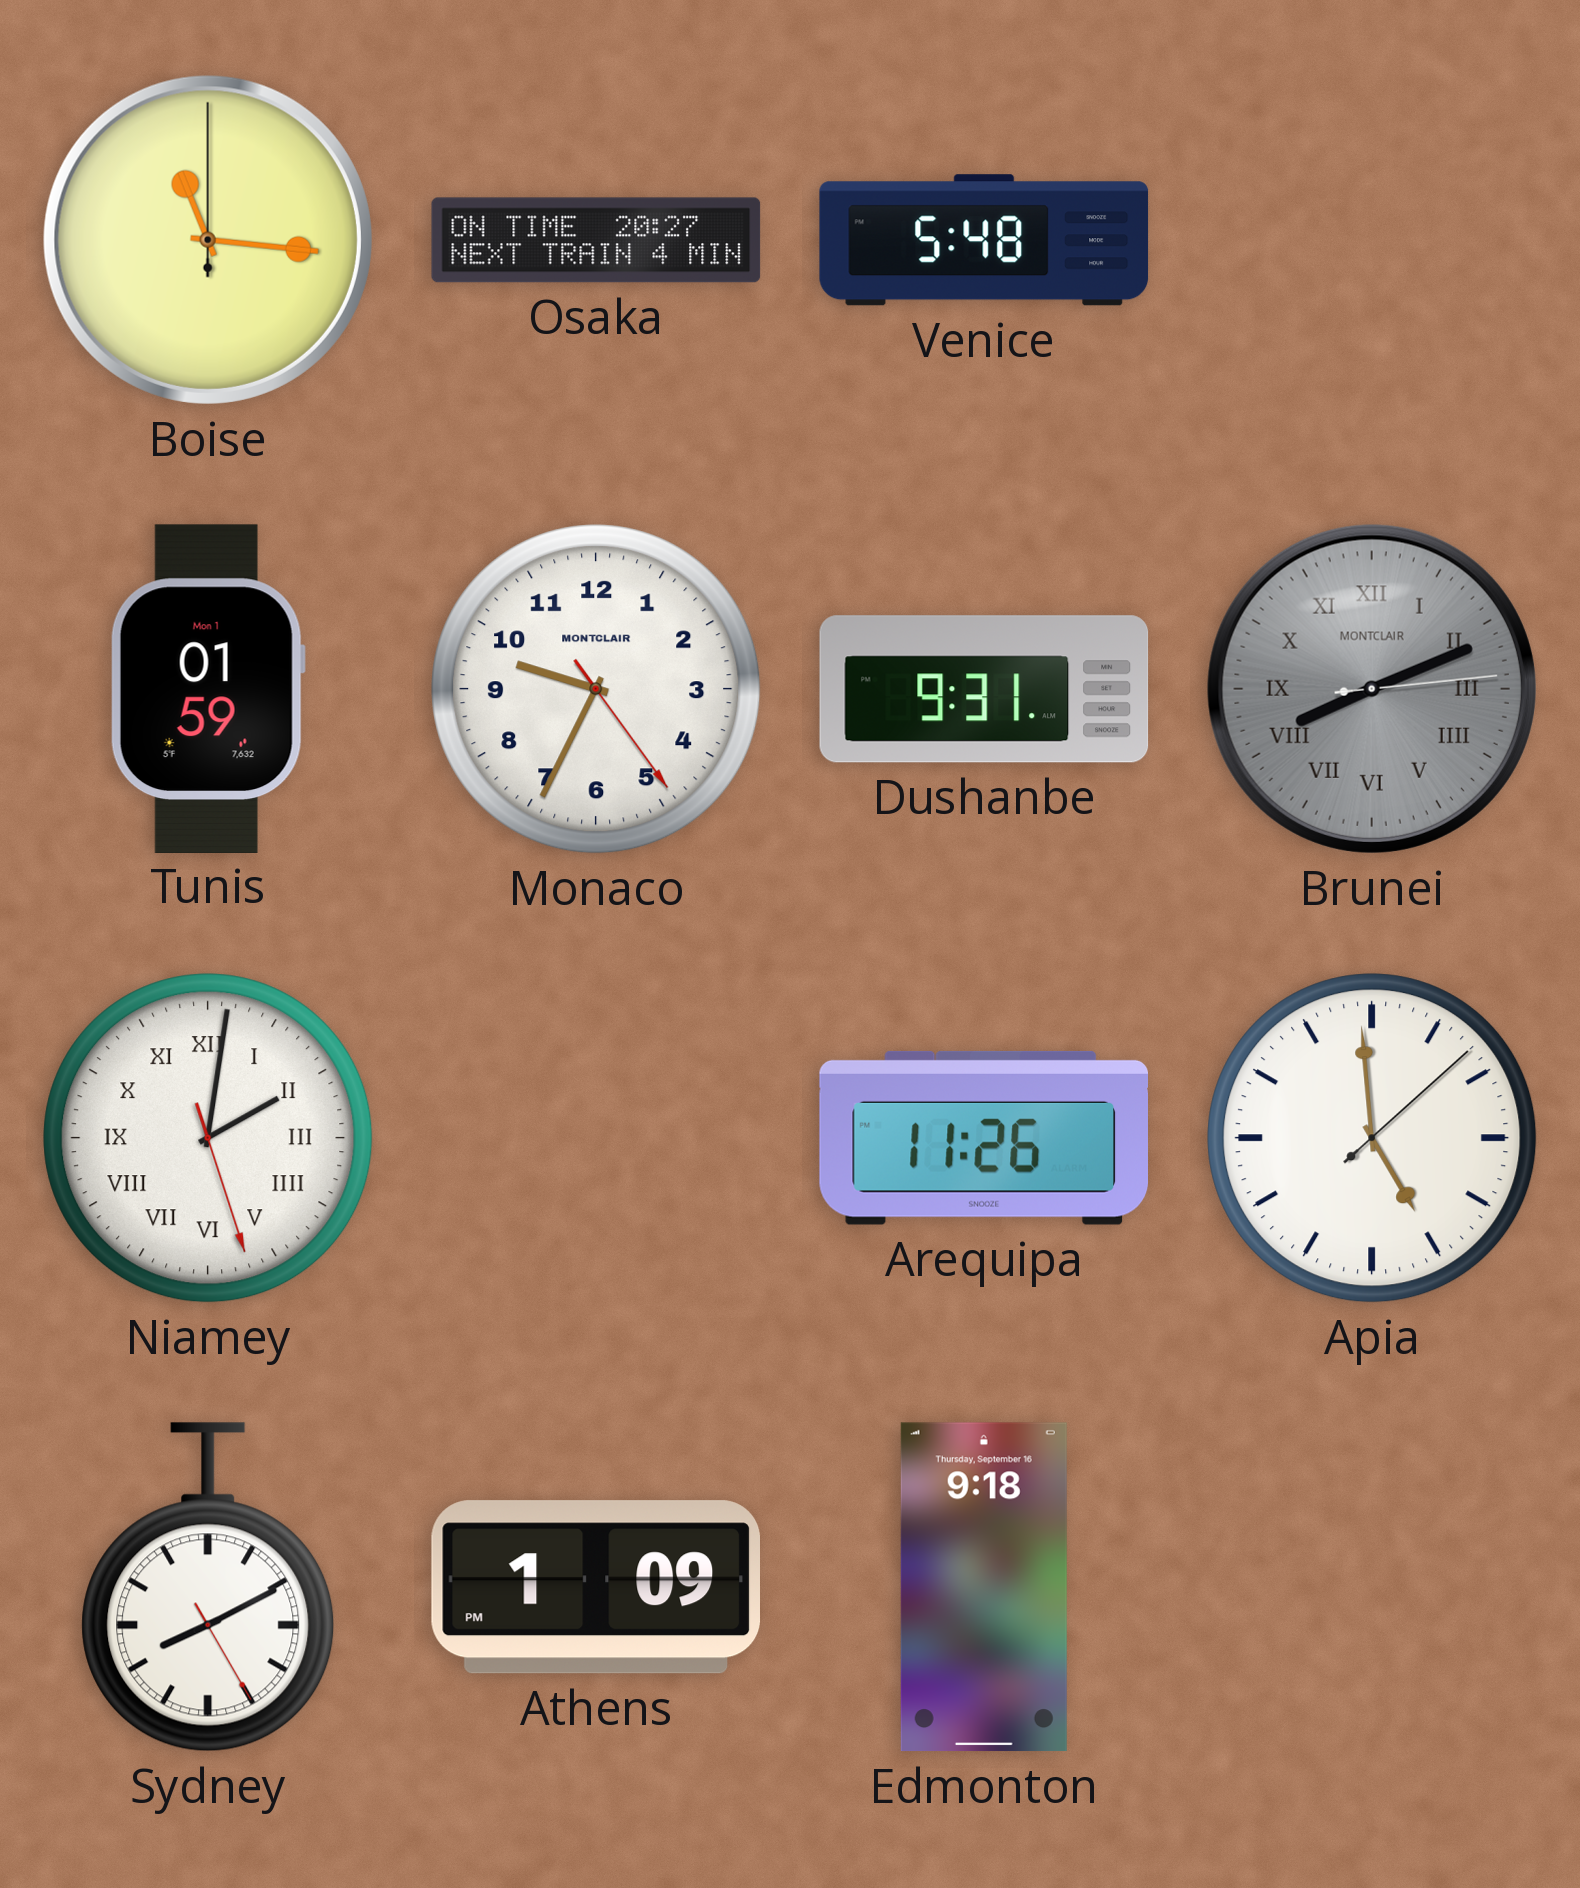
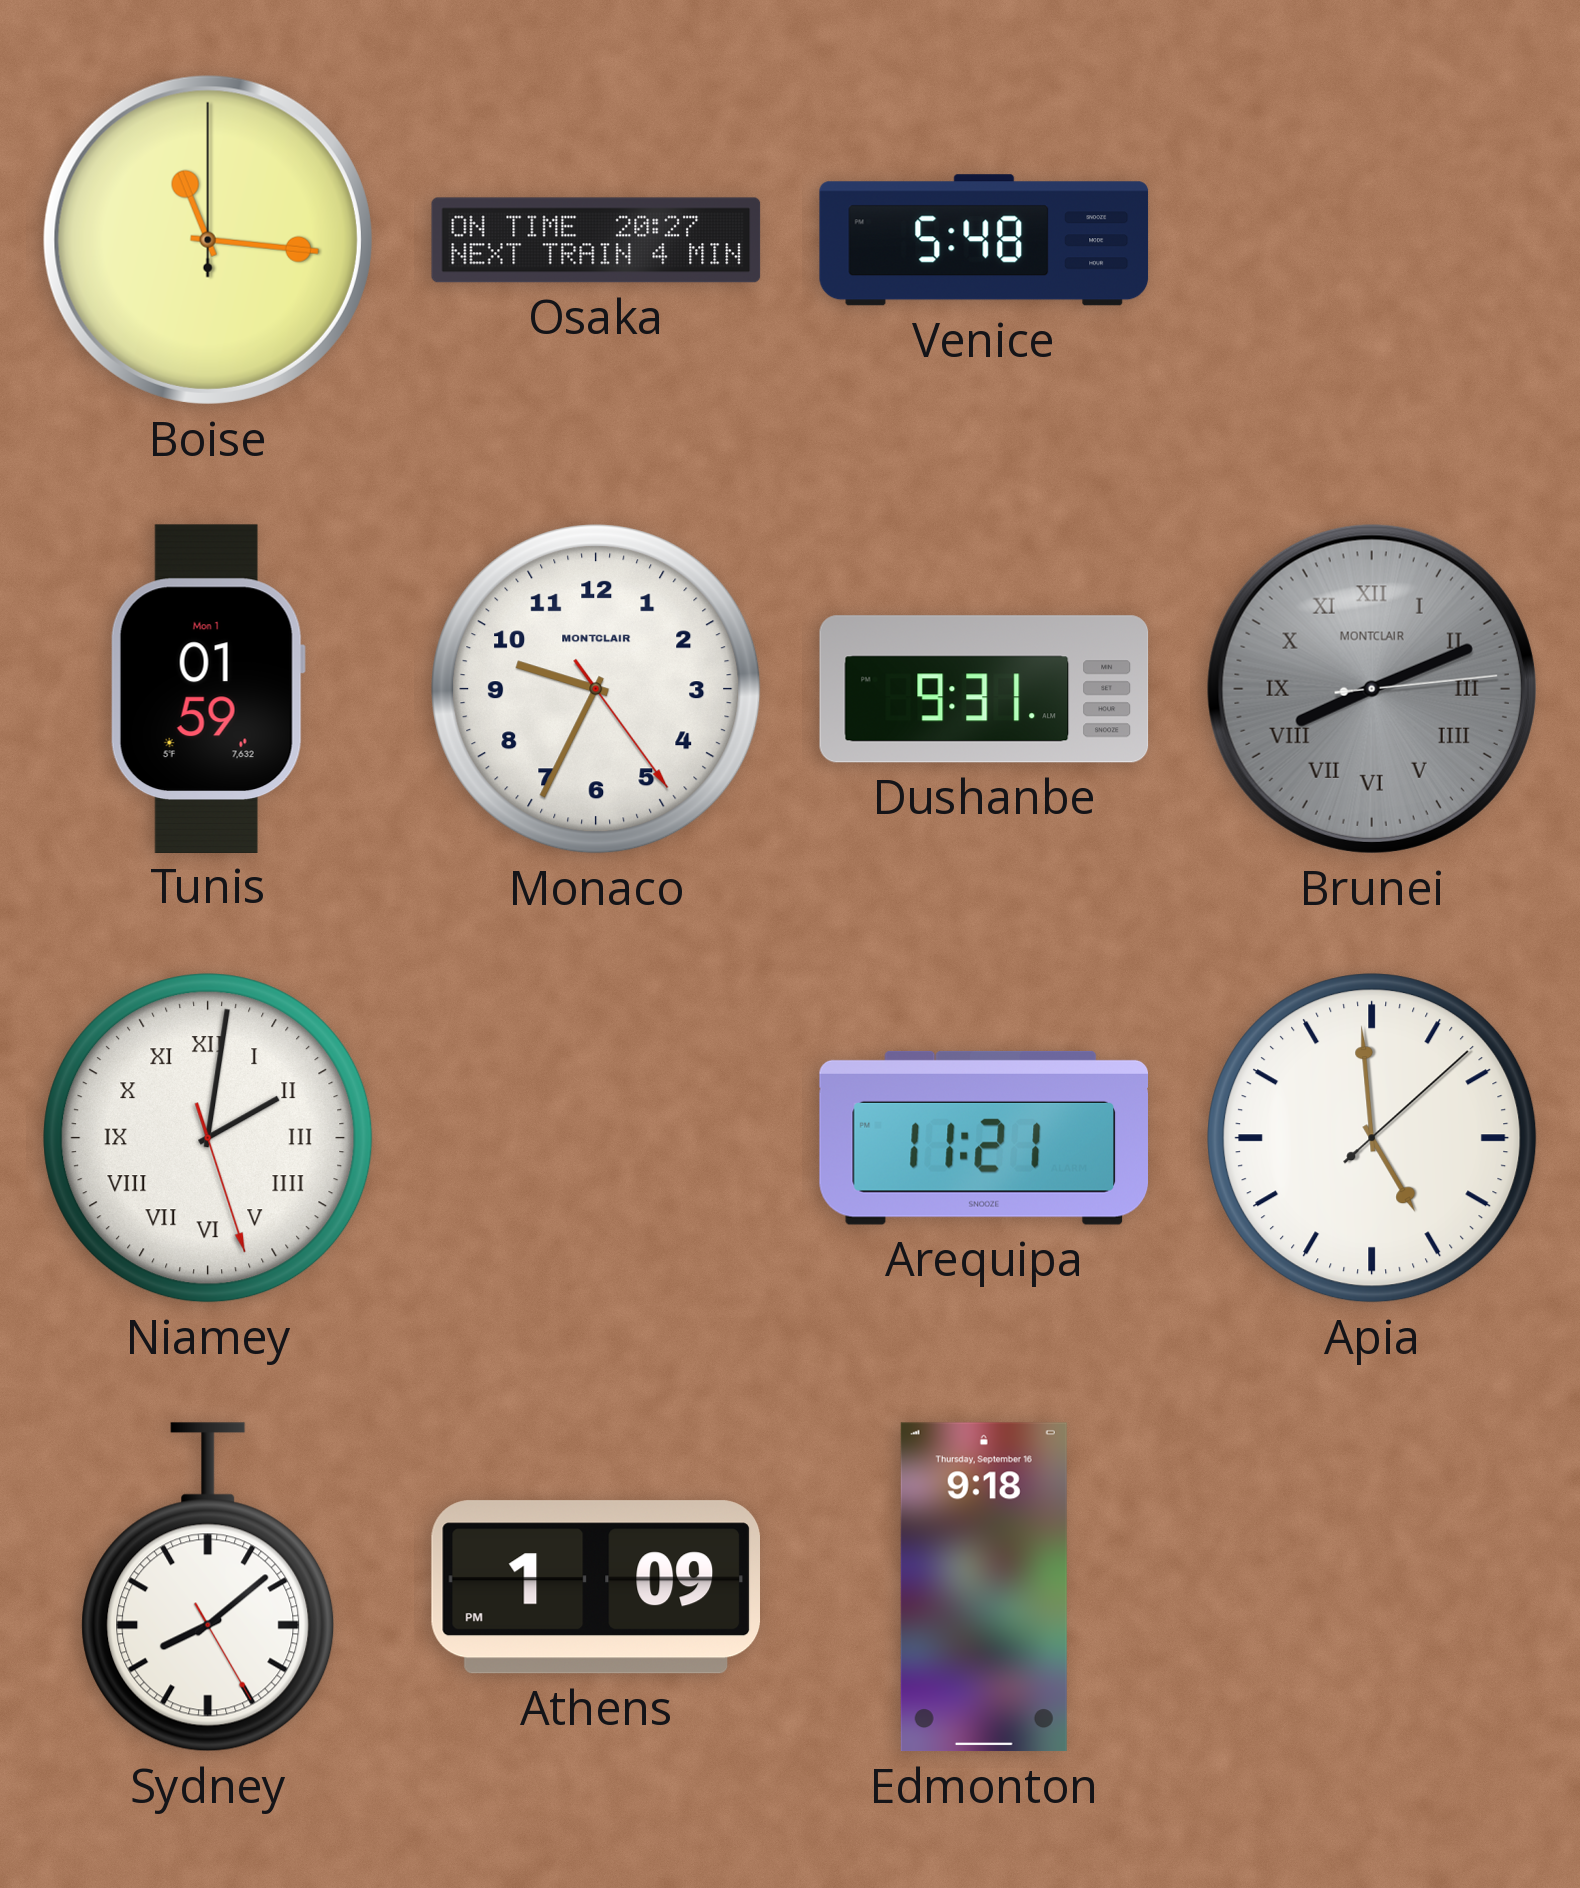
Arequipa: 11:26 -> 11:21 (983, 1138)
Sydney: 8:10 -> 8:08 (208, 1587)
